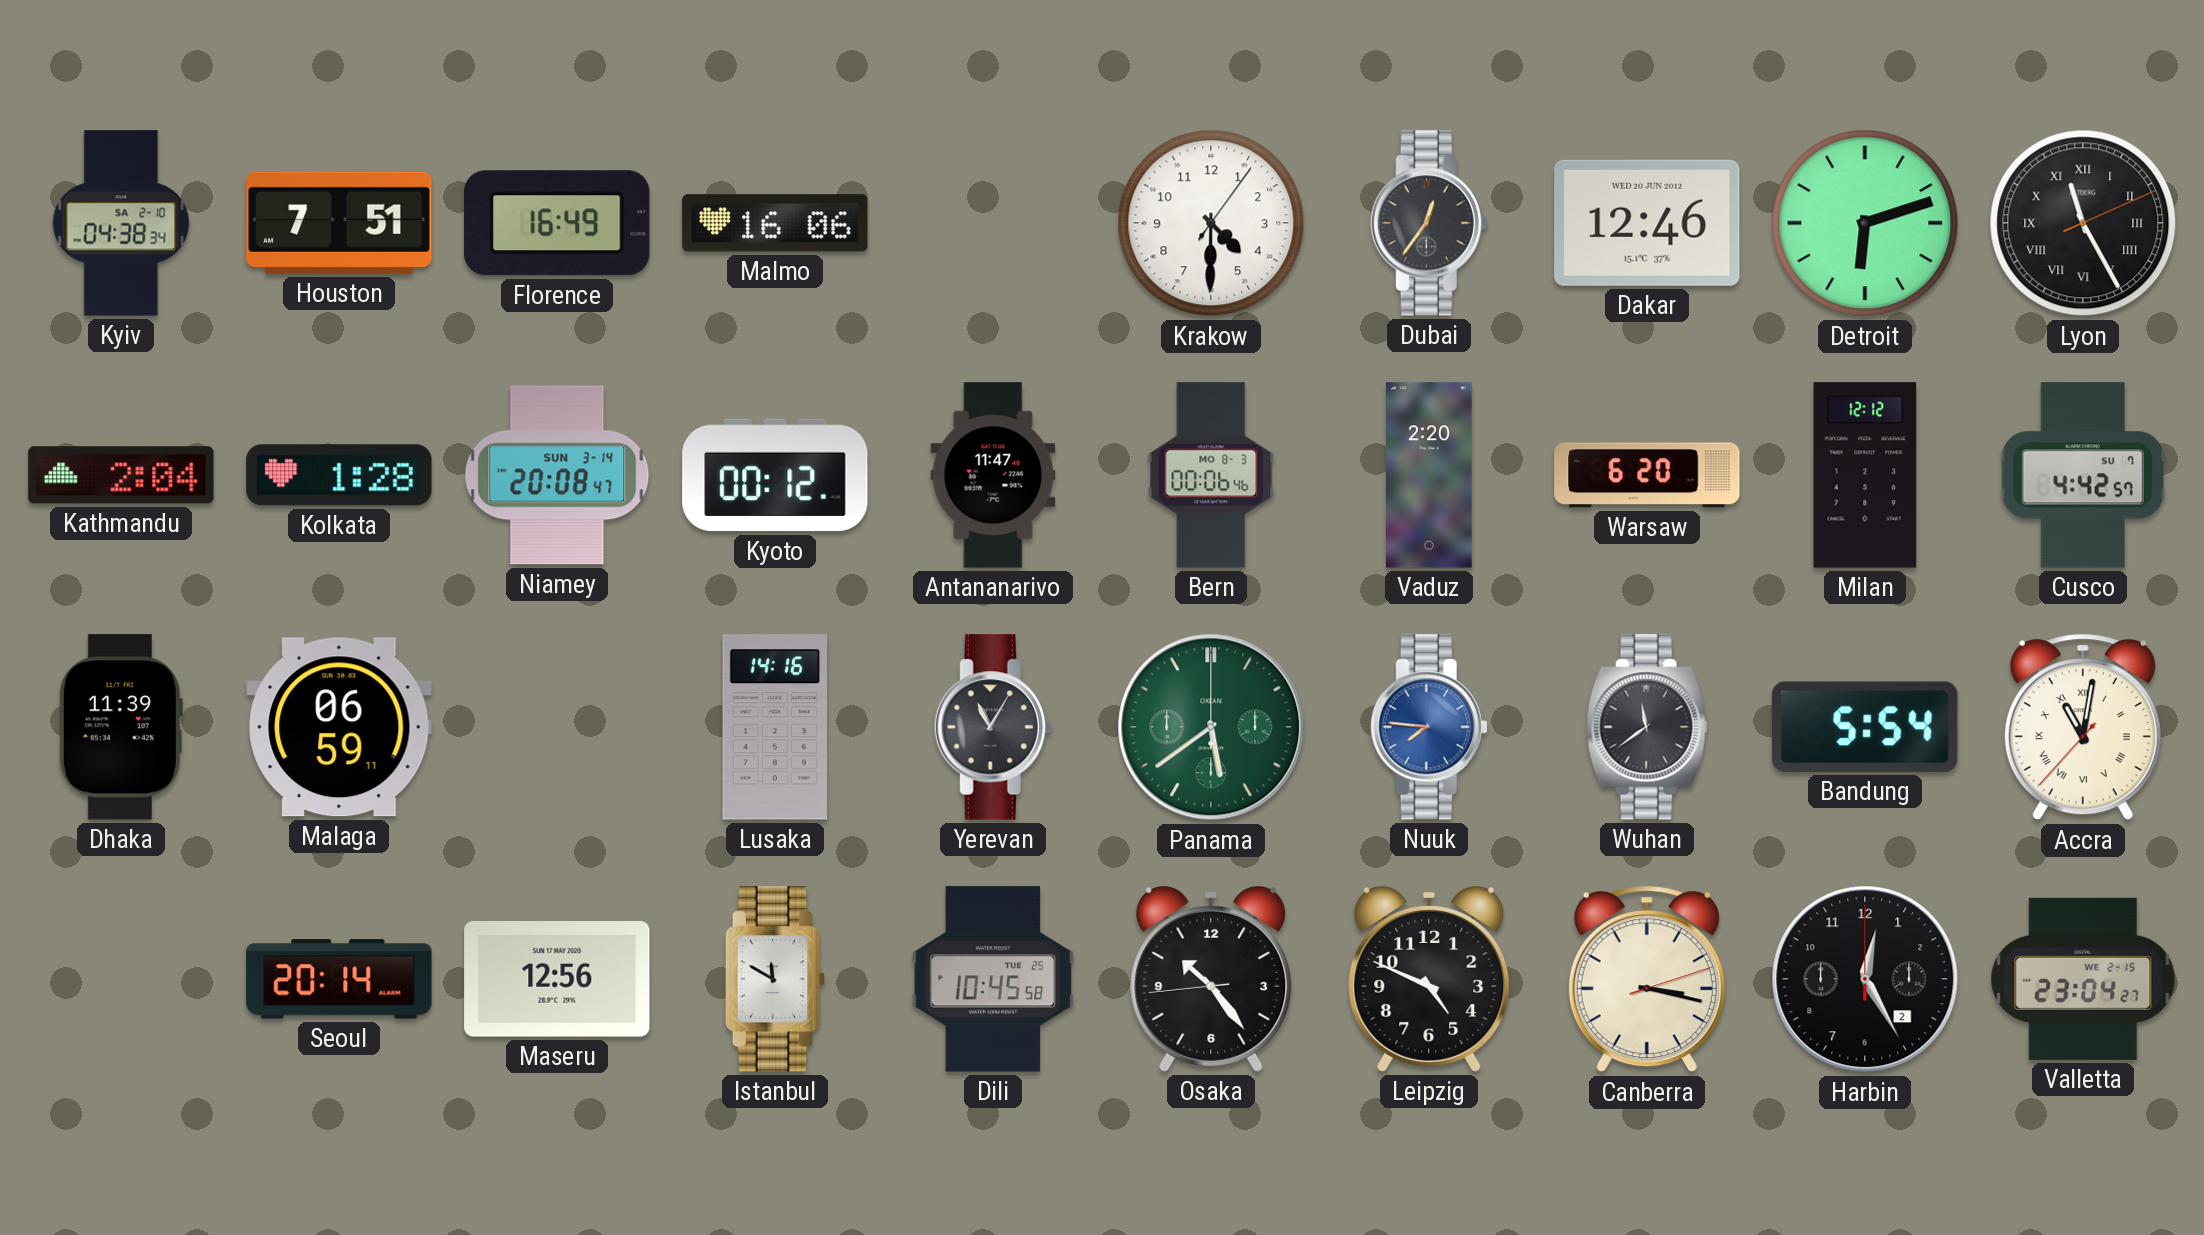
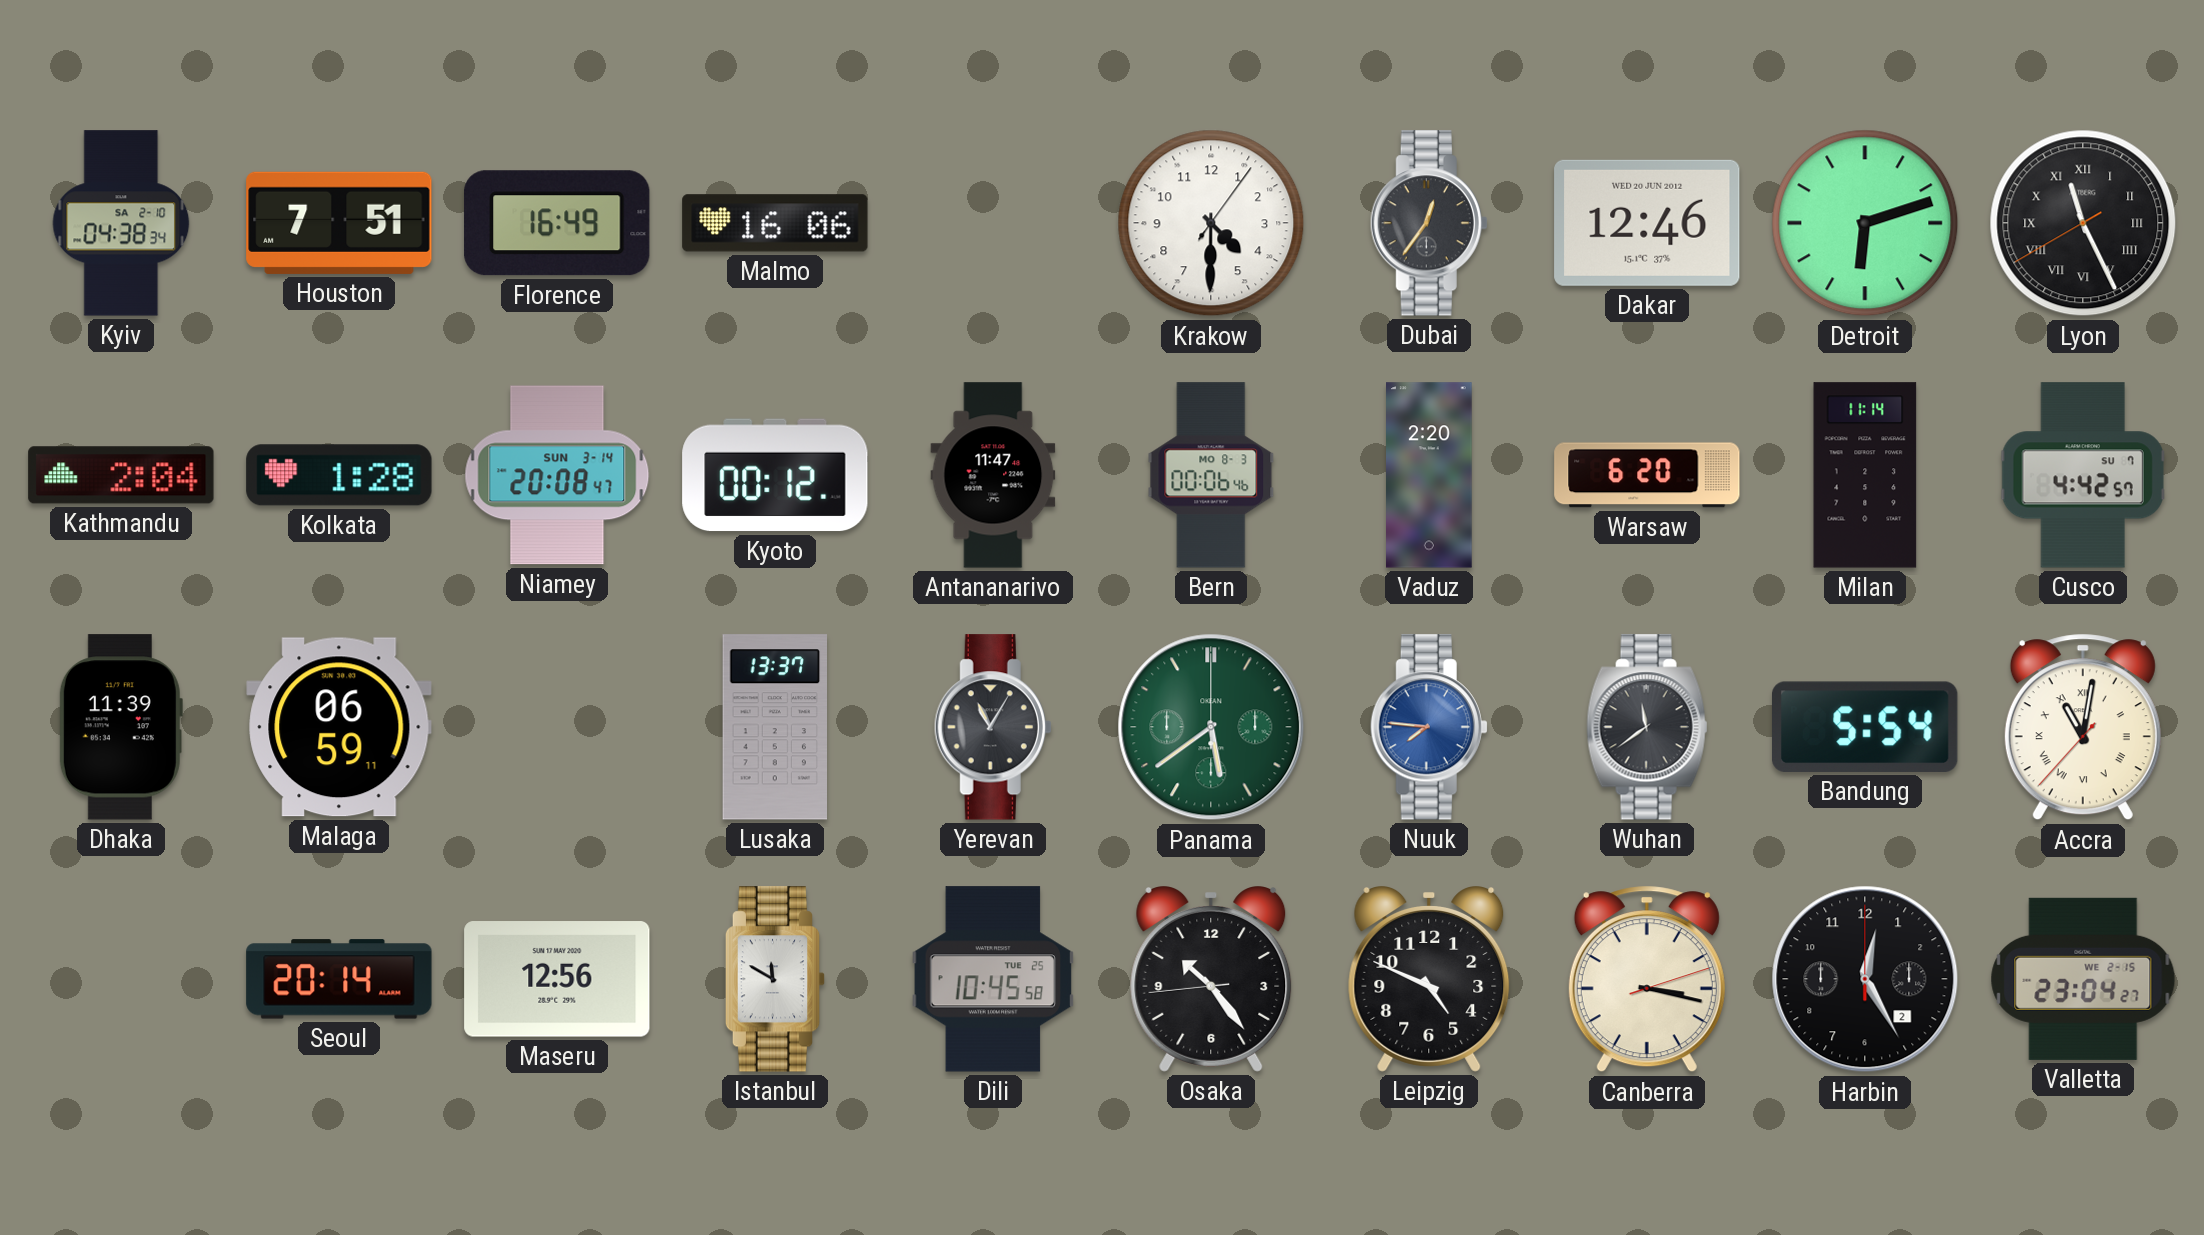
Lyon: 11:25:11 -> 11:25:40 (2083, 223)
Milan: 12:12 -> 11:14 (1865, 475)
Lusaka: 14:16 -> 13:37 (775, 727)
